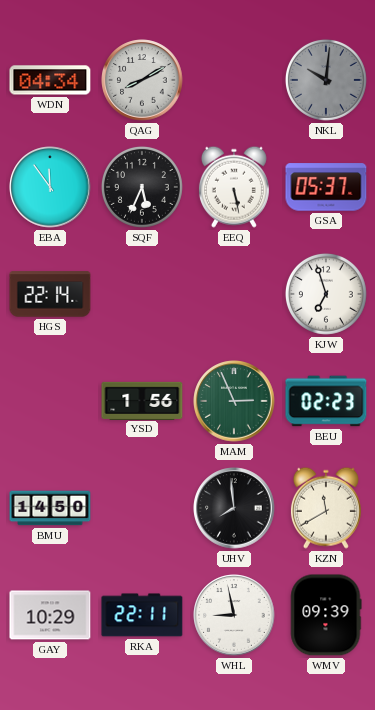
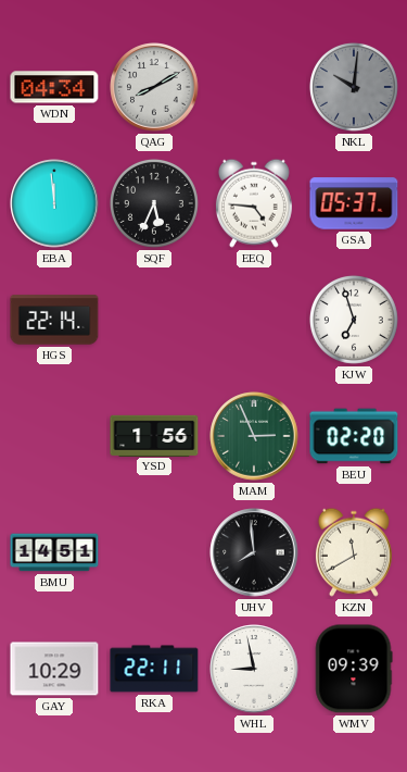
EBA: 11:54 -> 11:59 (54, 203)
EEQ: 5:28 -> 4:46 (254, 203)
BEU: 02:23 -> 02:20 (354, 436)
BMU: 14:50 -> 14:51 (54, 552)
